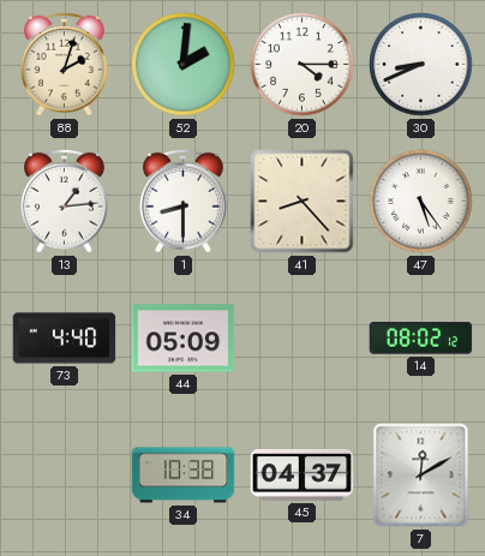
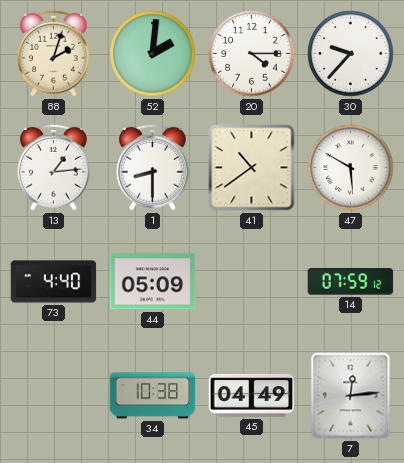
30: 8:41 -> 9:37 (351, 54)
41: 8:23 -> 10:39 (252, 168)
47: 5:24 -> 5:50 (351, 168)
14: 08:02 -> 07:59 (351, 282)
45: 04:37 -> 04:49 (252, 396)
7: 12:10 -> 12:14 (351, 396)
